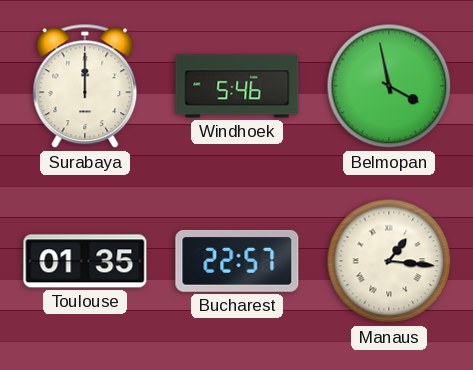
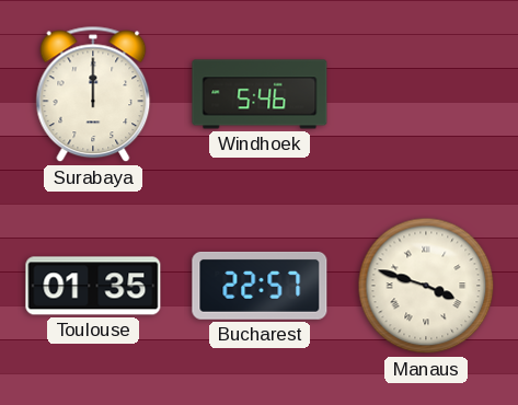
Belmopan: 3:58 -> none (389, 86)
Manaus: 1:16 -> 3:48 (426, 286)
